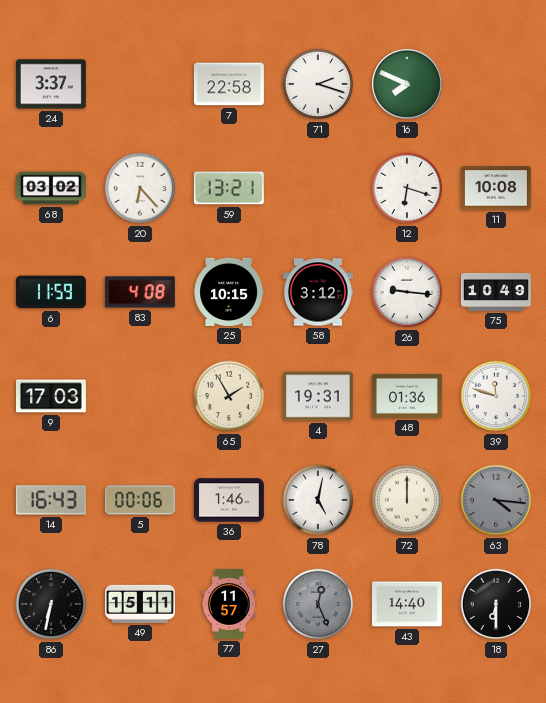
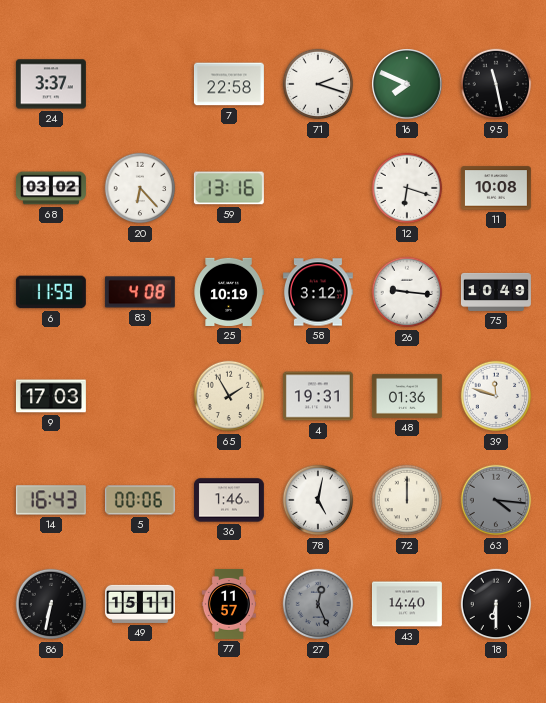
95: none -> 11:28 (496, 84)
59: 13:21 -> 13:16 (229, 188)
25: 10:15 -> 10:19 (229, 292)
